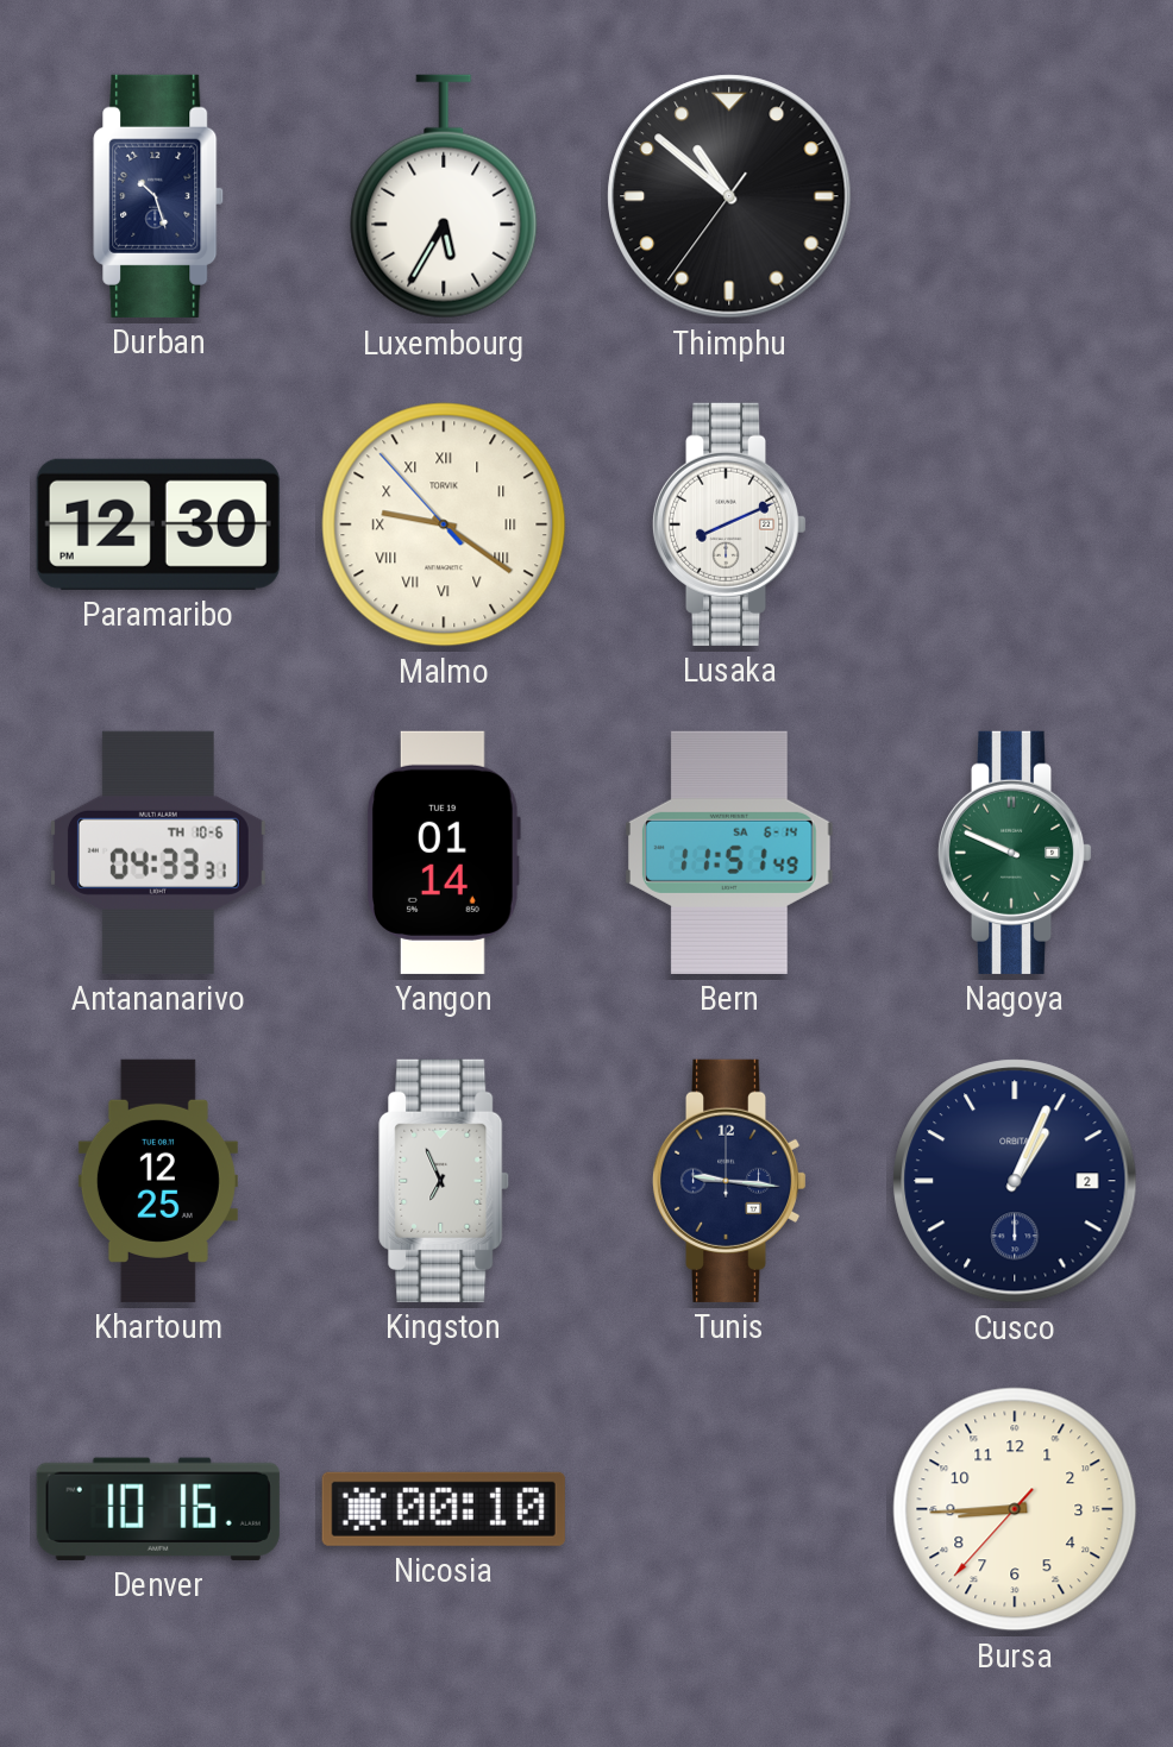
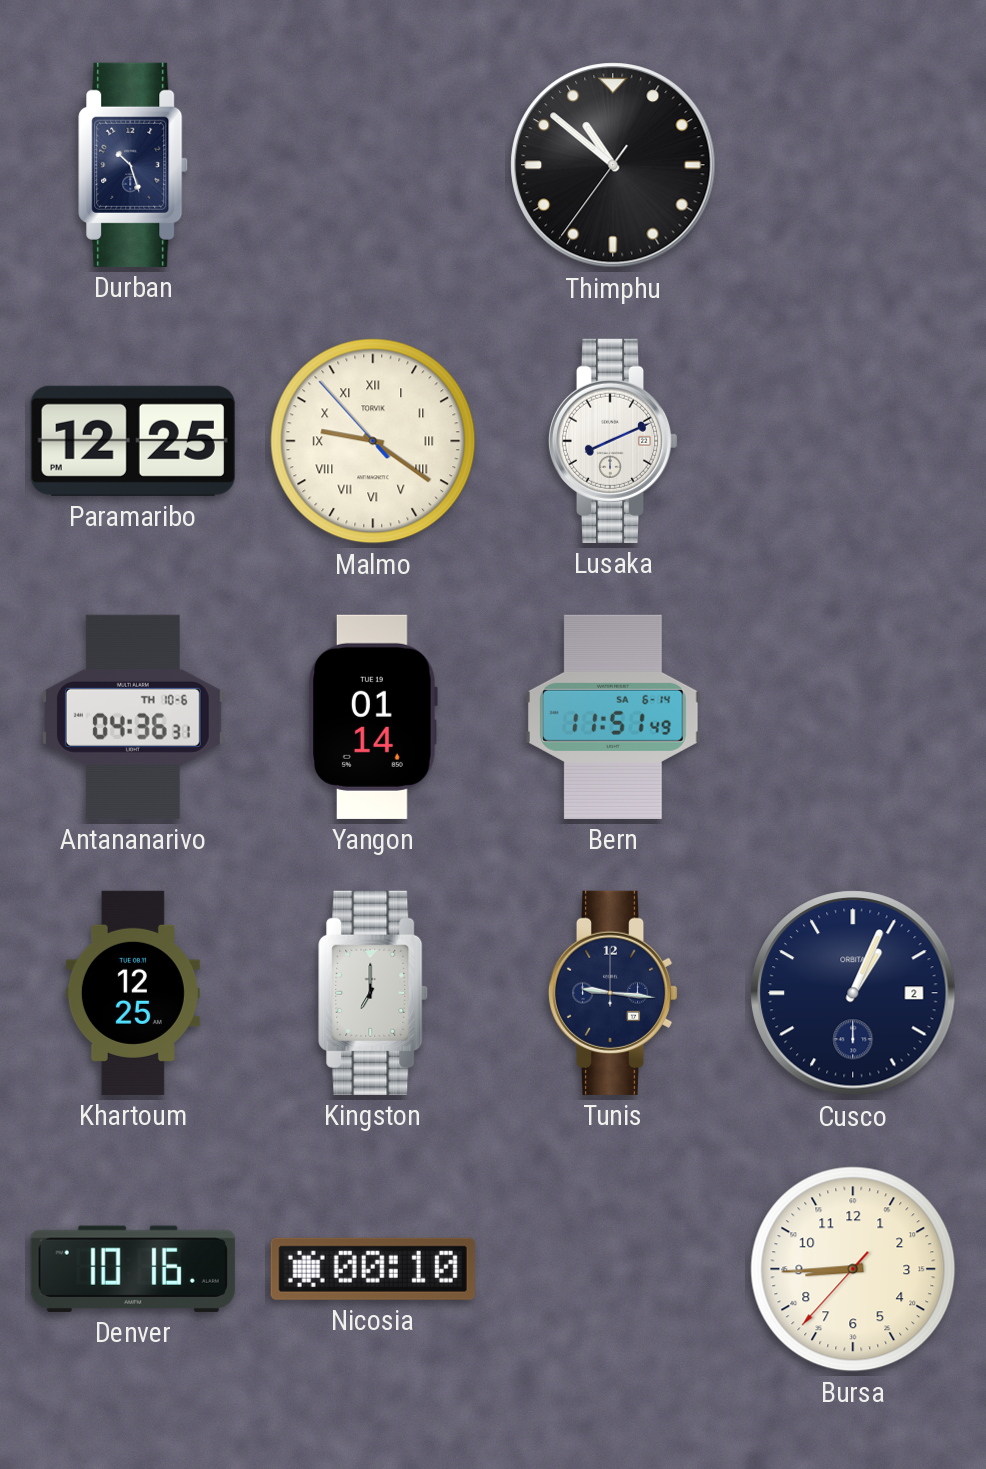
Luxembourg: 5:35 -> none (444, 196)
Paramaribo: 12:30 -> 12:25 (133, 441)
Antananarivo: 04:33 -> 04:36 (133, 717)
Nagoya: 9:49 -> none (1015, 853)
Kingston: 6:56 -> 7:00 (373, 993)
